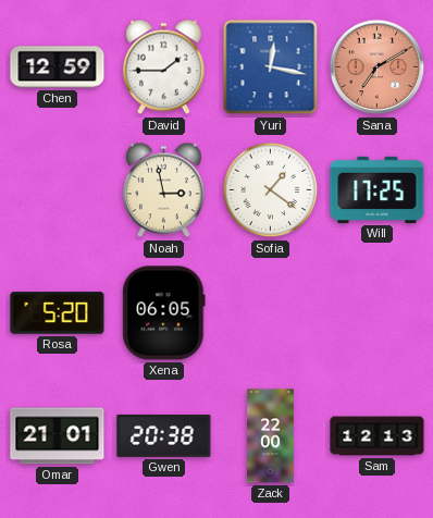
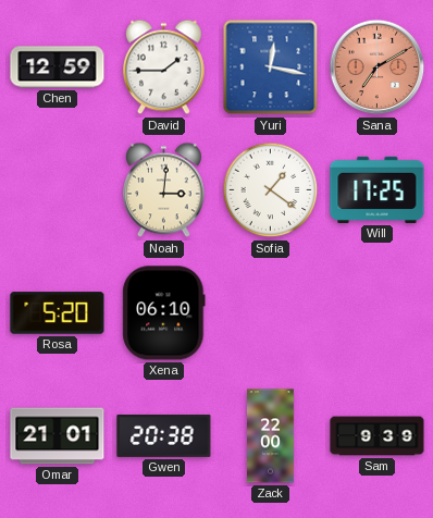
Noah: 2:58 -> 3:01 (163, 190)
Xena: 06:05 -> 06:10 (164, 313)
Sam: 12:13 -> 9:39 (378, 436)
